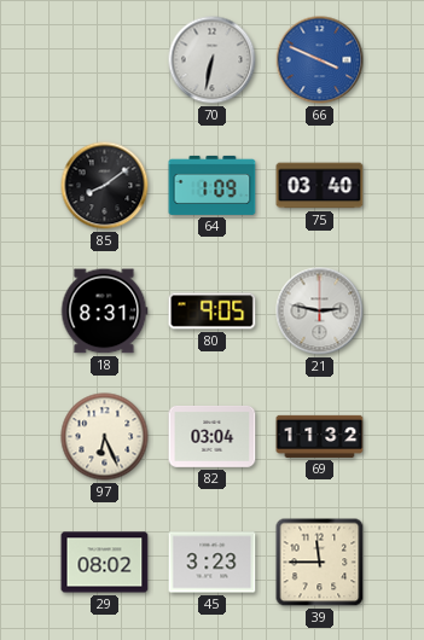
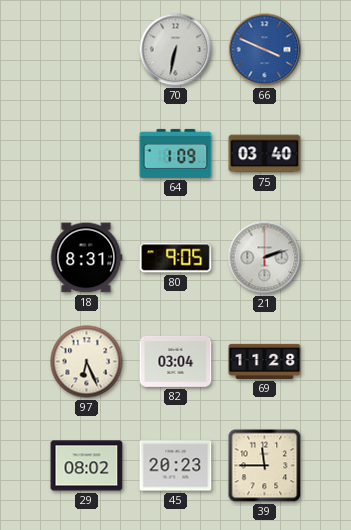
85: 8:09 -> none (105, 186)
21: 2:47 -> 2:12 (265, 258)
69: 11:32 -> 11:28 (265, 361)
45: 3:23 -> 20:23 (176, 466)
